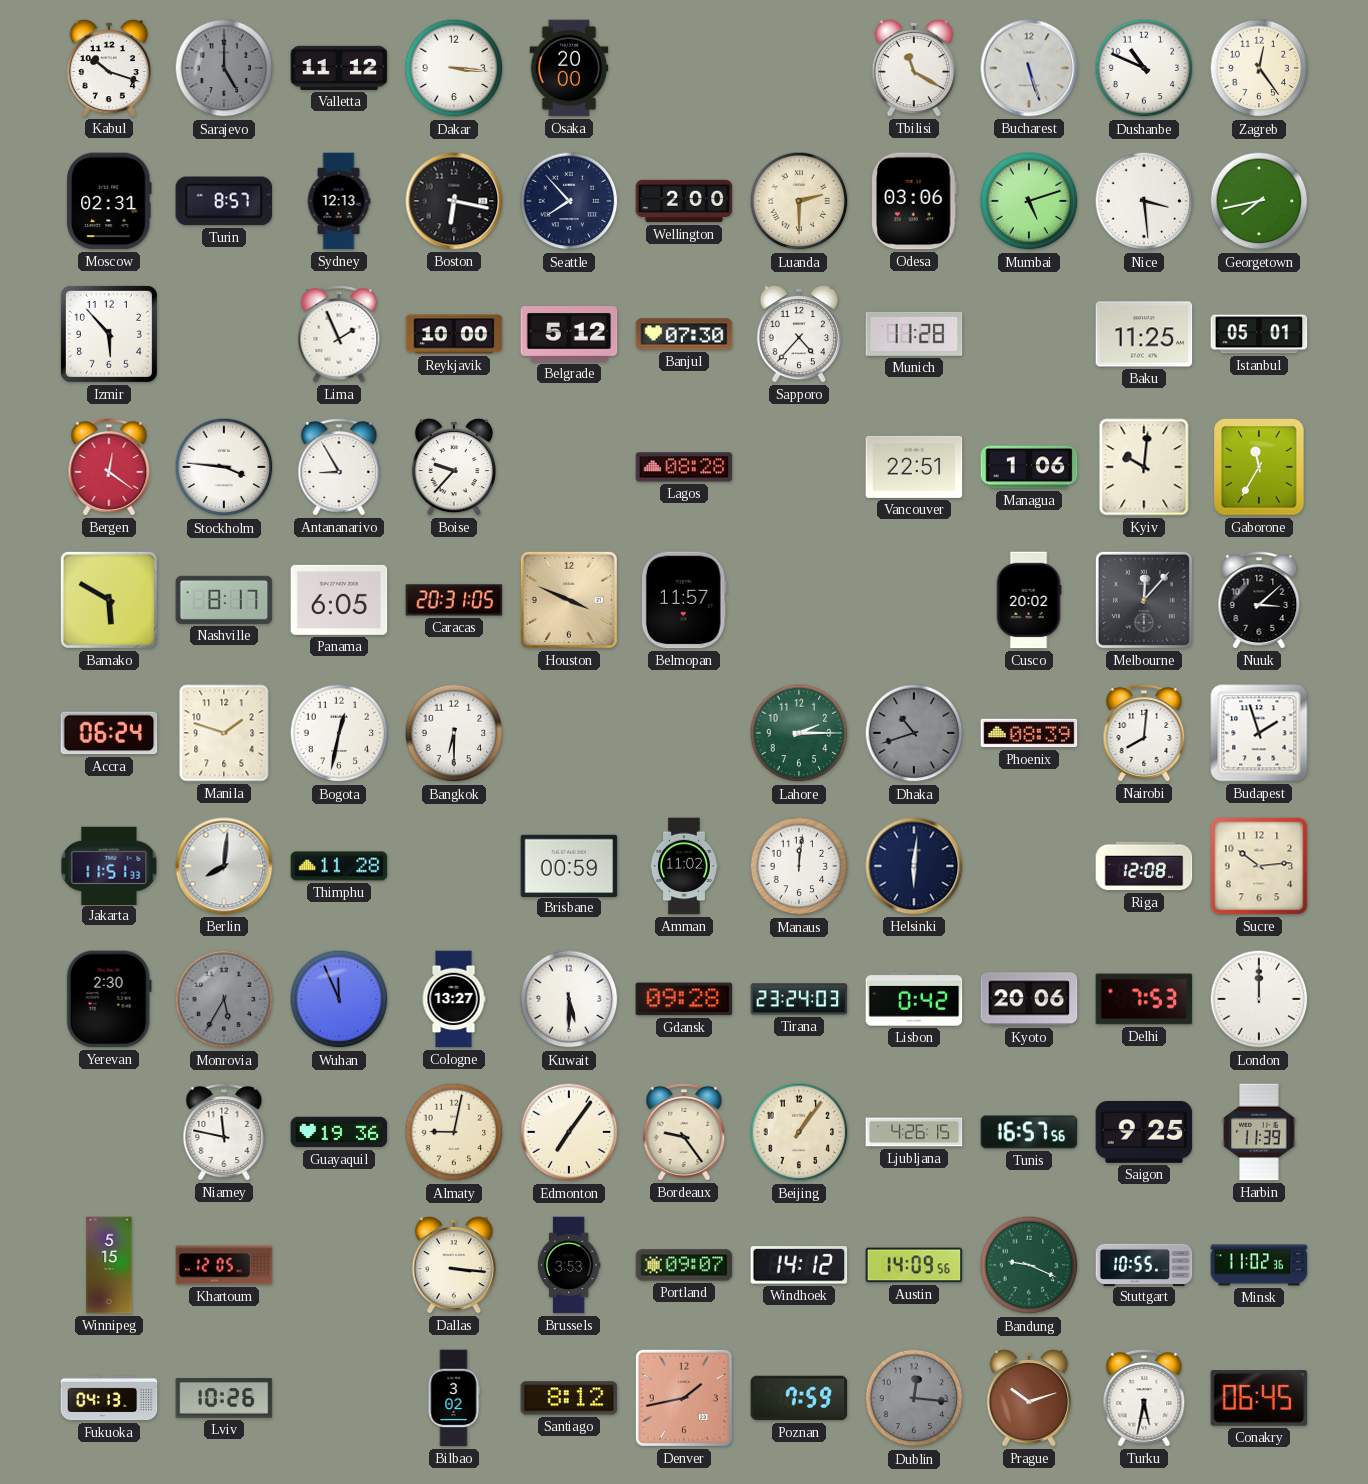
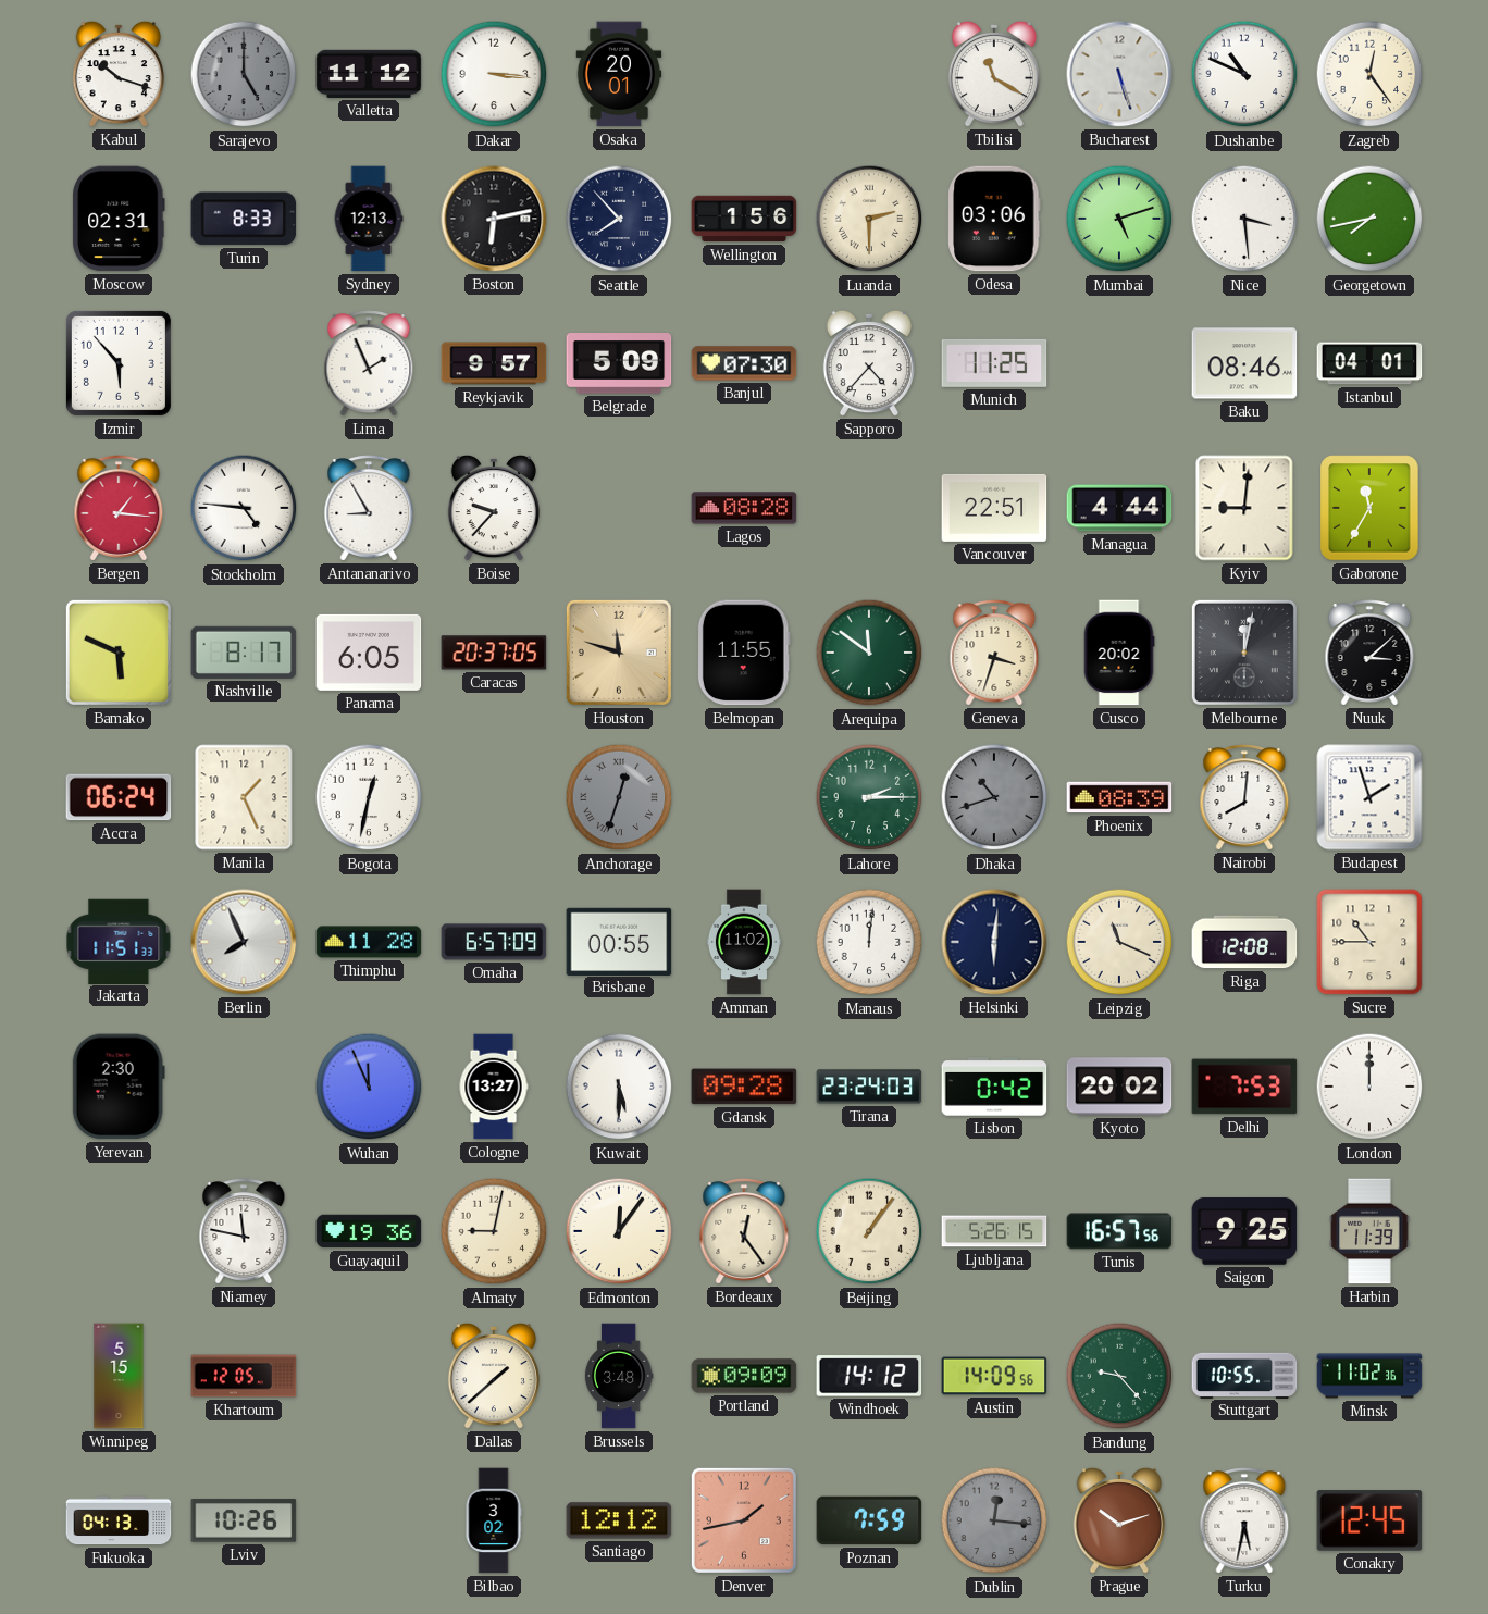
Osaka: 20:00 -> 20:01 (619, 74)
Turin: 8:57 -> 8:33 (244, 219)
Boston: 6:17 -> 6:13 (494, 219)
Wellington: 2:00 -> 1:56 (744, 219)
Reykjavik: 10:00 -> 9:57 (494, 363)
Belgrade: 5:12 -> 5:09 (619, 363)
Munich: 11:28 -> 11:25 (994, 363)
Baku: 11:25 -> 08:46 (1244, 363)
Istanbul: 05:01 -> 04:01 (1369, 363)
Bergen: 12:21 -> 1:16 (119, 508)
Stockholm: 3:46 -> 4:46 (244, 508)
Managua: 1:06 -> 4:44 (1119, 508)
Kyiv: 10:01 -> 9:01 (1244, 508)
Bamako: 5:50 -> 5:49 (119, 653)
Caracas: 20:31 -> 20:37 (494, 653)
Houston: 3:49 -> 11:48 (619, 653)
Belmopan: 11:57 -> 11:55 (744, 653)
Arequipa: none -> 11:51 (869, 653)
Geneva: none -> 3:33 (994, 653)
Melbourne: 12:07 -> 12:02 (1244, 653)
Manila: 1:48 -> 1:26 (244, 797)
Bangkok: 6:30 -> none (454, 733)
Anchorage: none -> 12:33 (619, 797)
Berlin: 8:01 -> 7:56 (244, 942)
Omaha: none -> 6:57 (494, 942)
Brisbane: 00:59 -> 00:55 (619, 941)
Leipzig: none -> 11:19 (1119, 942)
Sucre: 10:14 -> 10:45 (1369, 942)
Monrovia: 5:35 -> none (224, 999)
Kyoto: 20:06 -> 20:02 (1119, 1087)
Edmonton: 7:06 -> 12:06 (619, 1231)
Bordeaux: 9:24 -> 12:24 (744, 1231)
Ljubljana: 4:26 -> 5:26 (994, 1231)
Dallas: 3:16 -> 1:38 (494, 1376)
Brussels: 3:53 -> 3:48 (619, 1376)
Portland: 09:07 -> 09:09 (744, 1376)
Bandung: 9:19 -> 9:23 (1119, 1376)
Santiago: 8:12 -> 12:12 (619, 1520)
Conakry: 06:45 -> 12:45 (1369, 1520)
